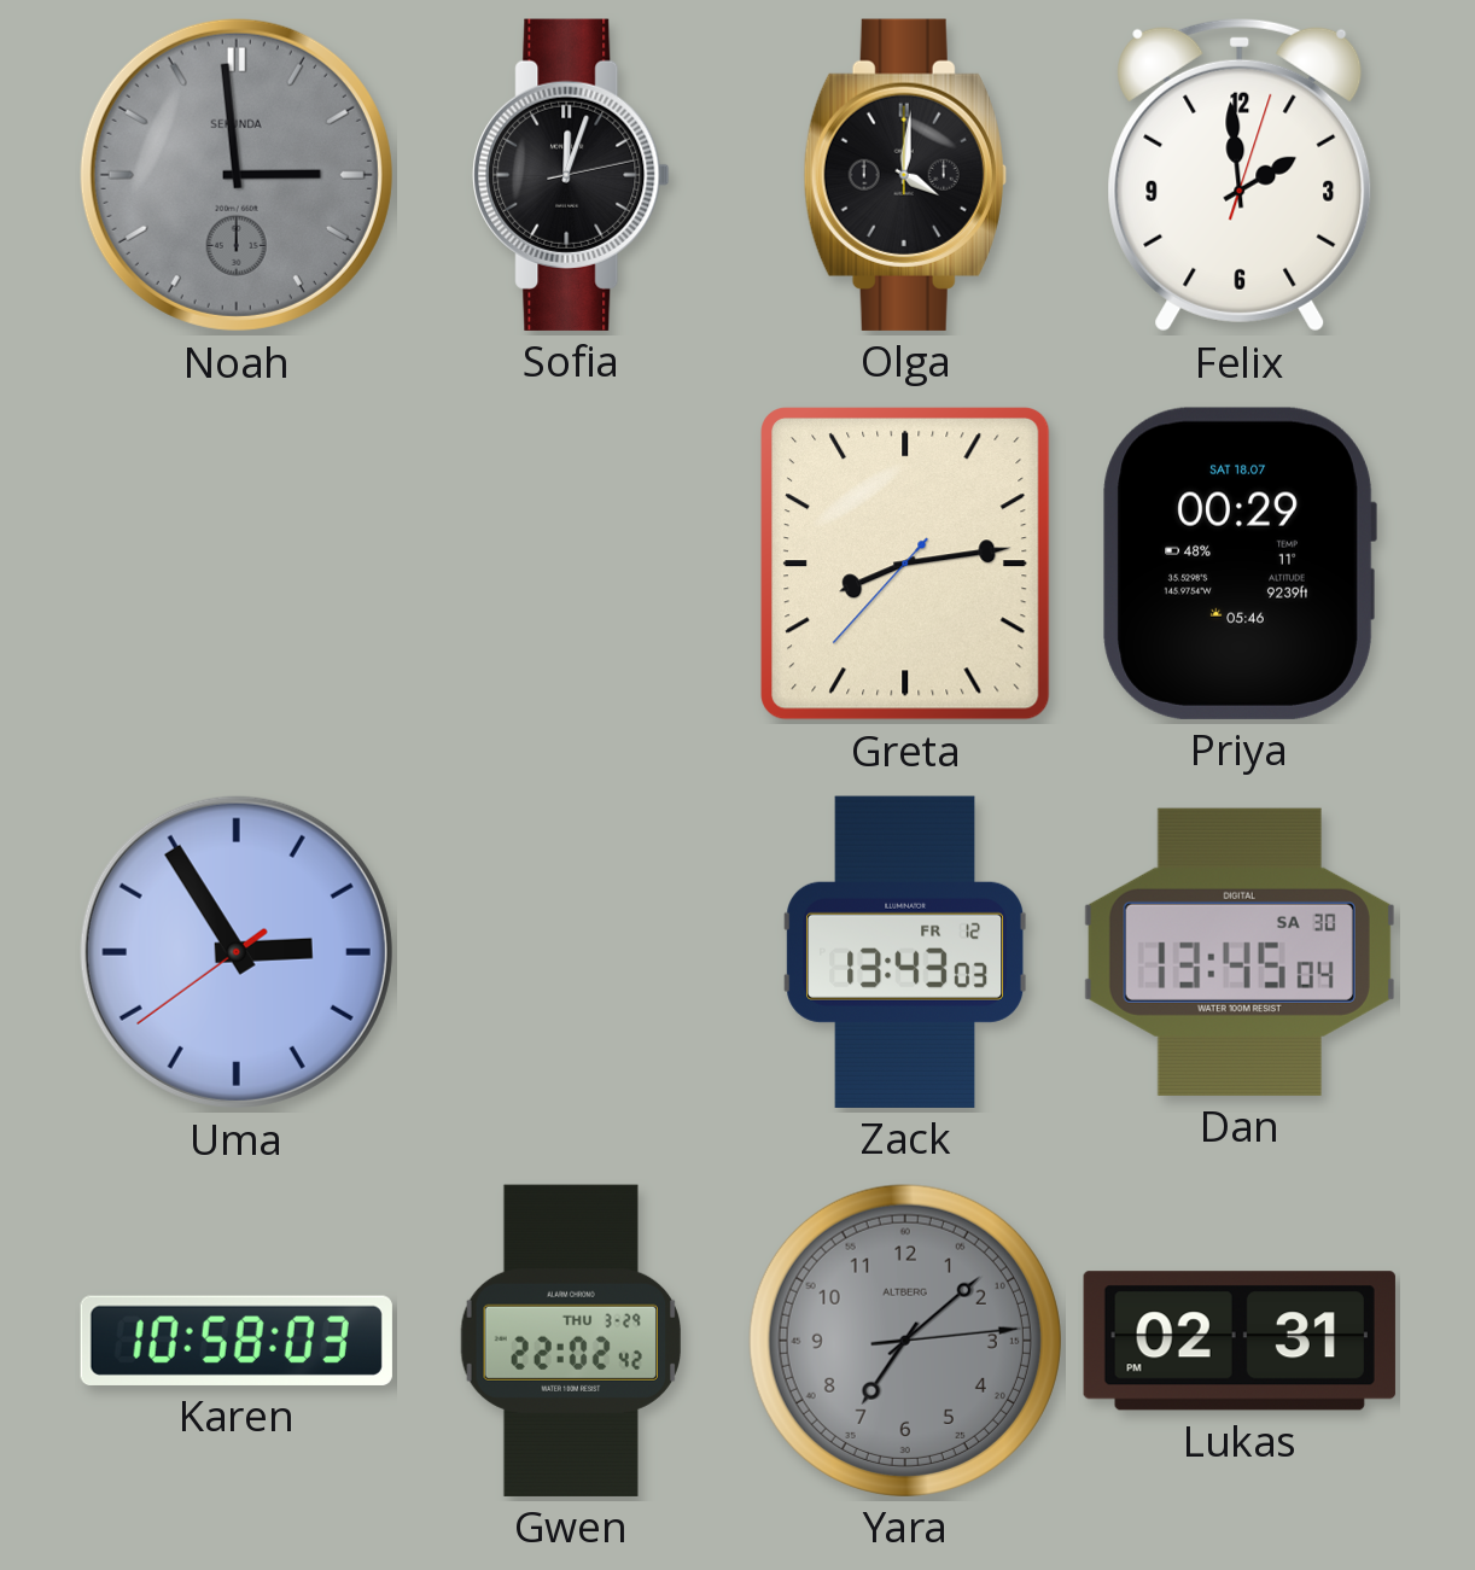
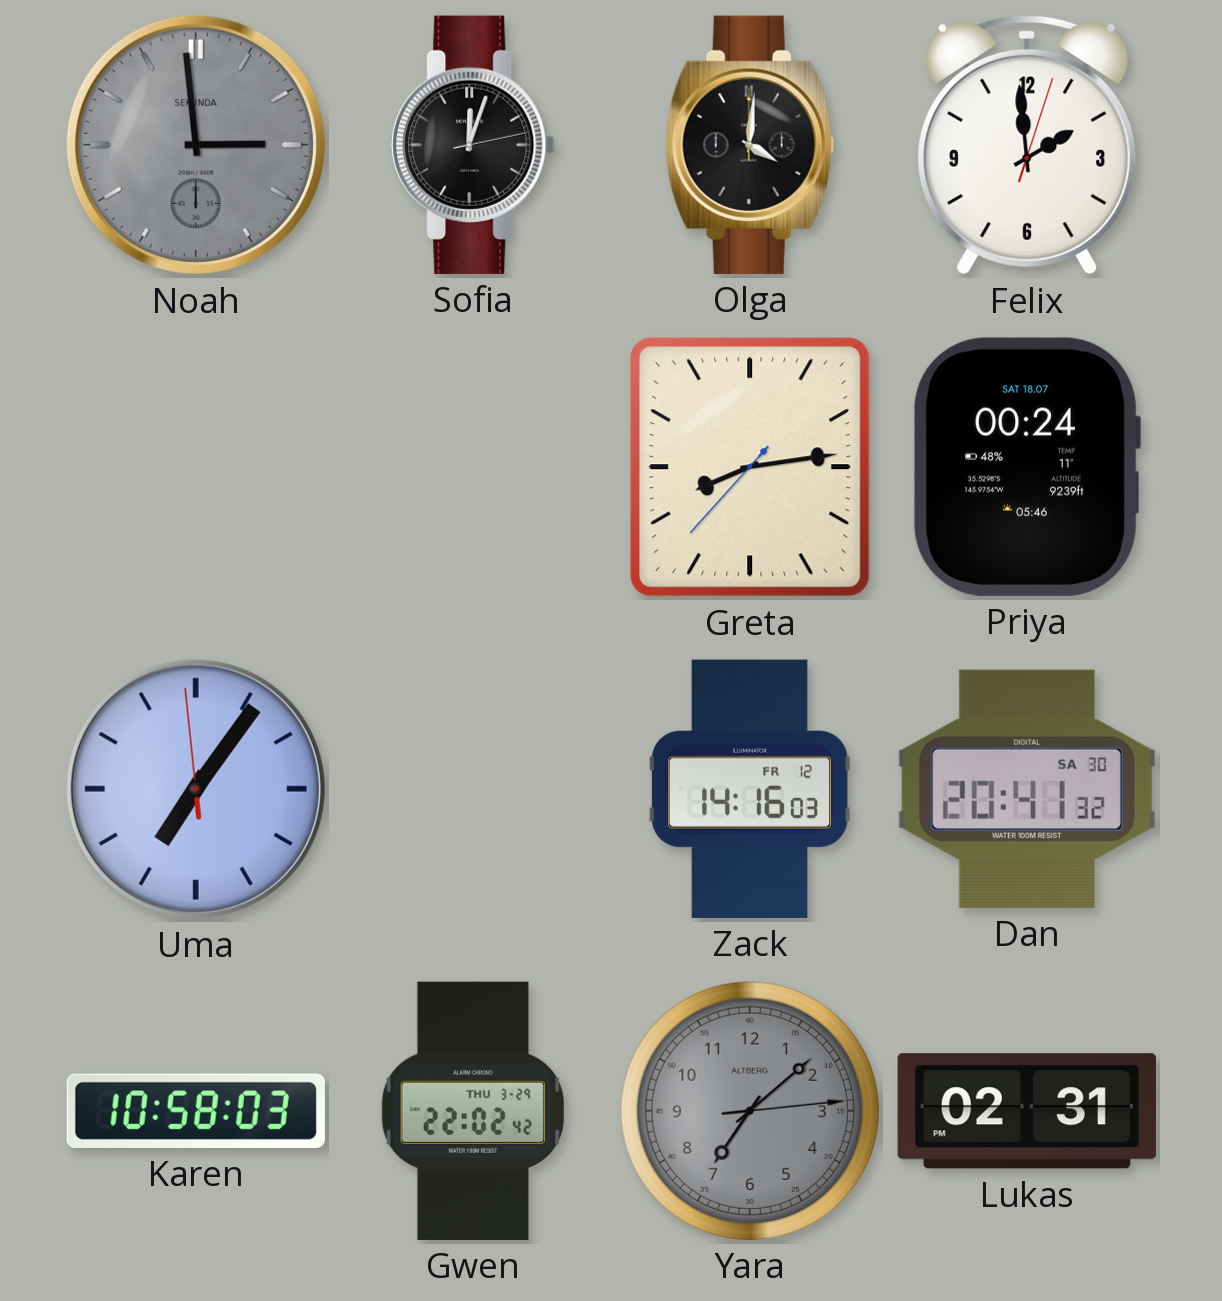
Priya: 00:29 -> 00:24 (1027, 467)
Uma: 2:54 -> 7:05 (196, 789)
Zack: 13:43 -> 14:16 (749, 789)
Dan: 13:45 -> 20:41 (1027, 789)
